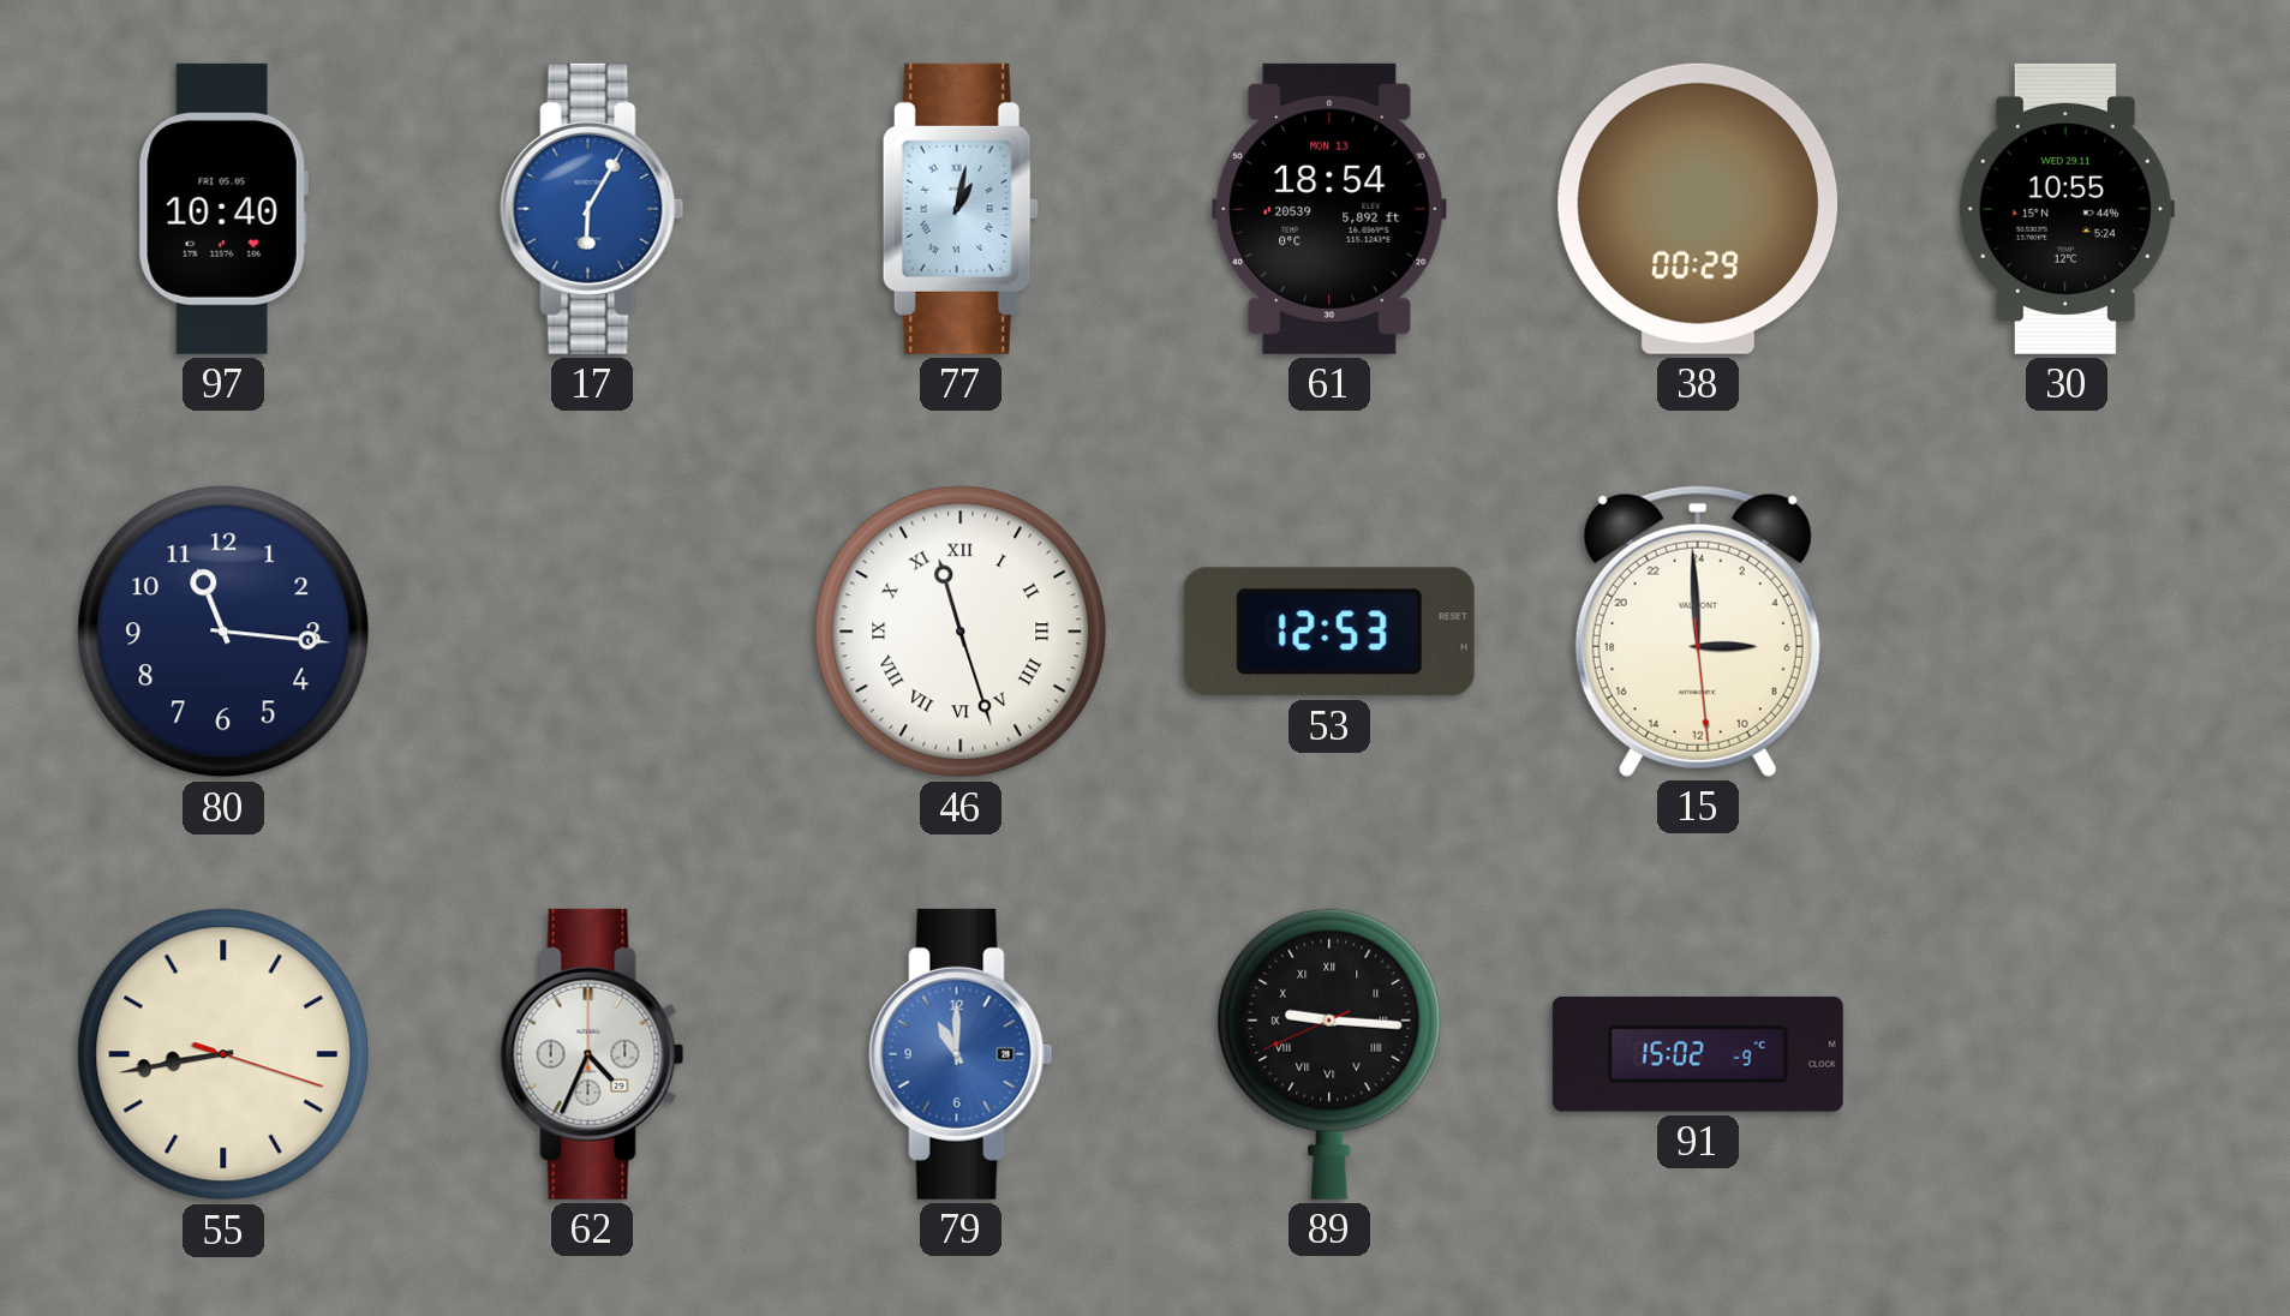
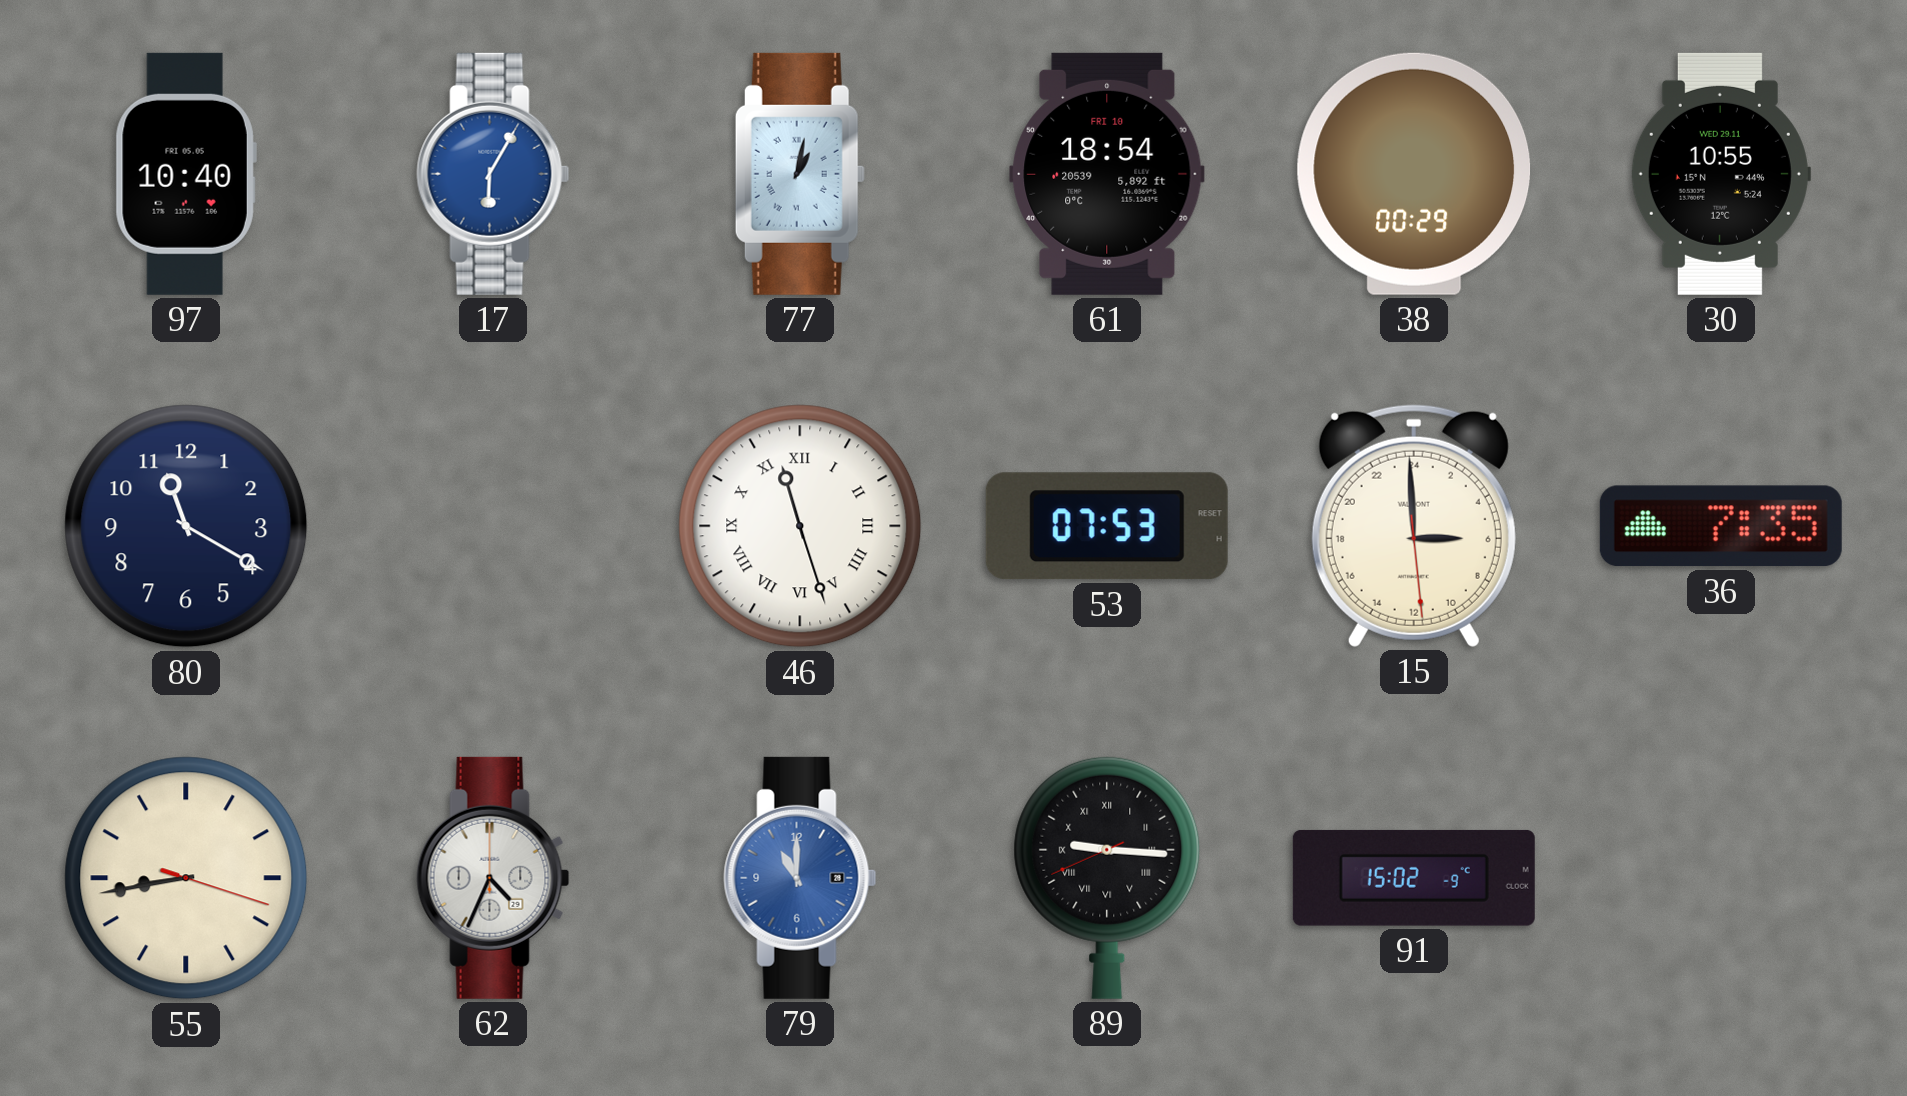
61 date: MON 13 -> FRI 10 (1107, 174)
80: 11:16 -> 11:20 (186, 526)
53: 12:53 -> 07:53 (1107, 526)
36: none -> 7:35 (1721, 526)
